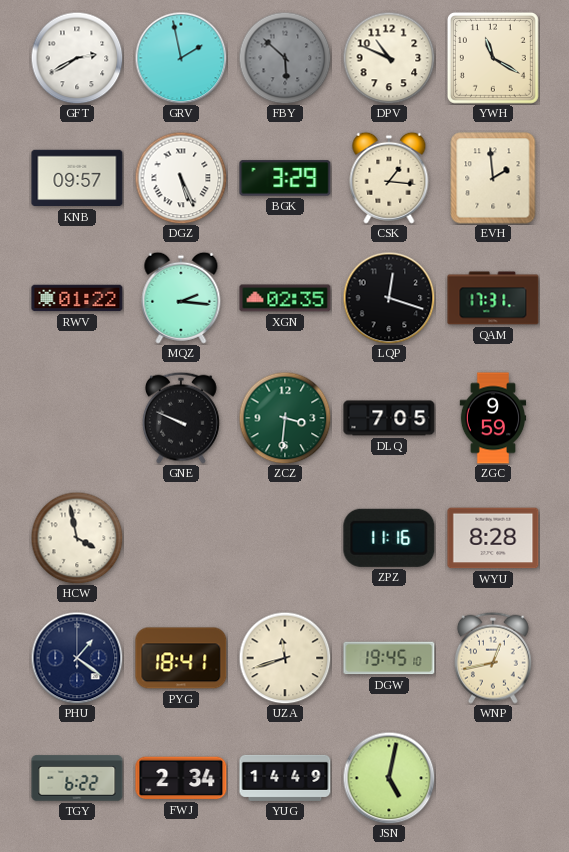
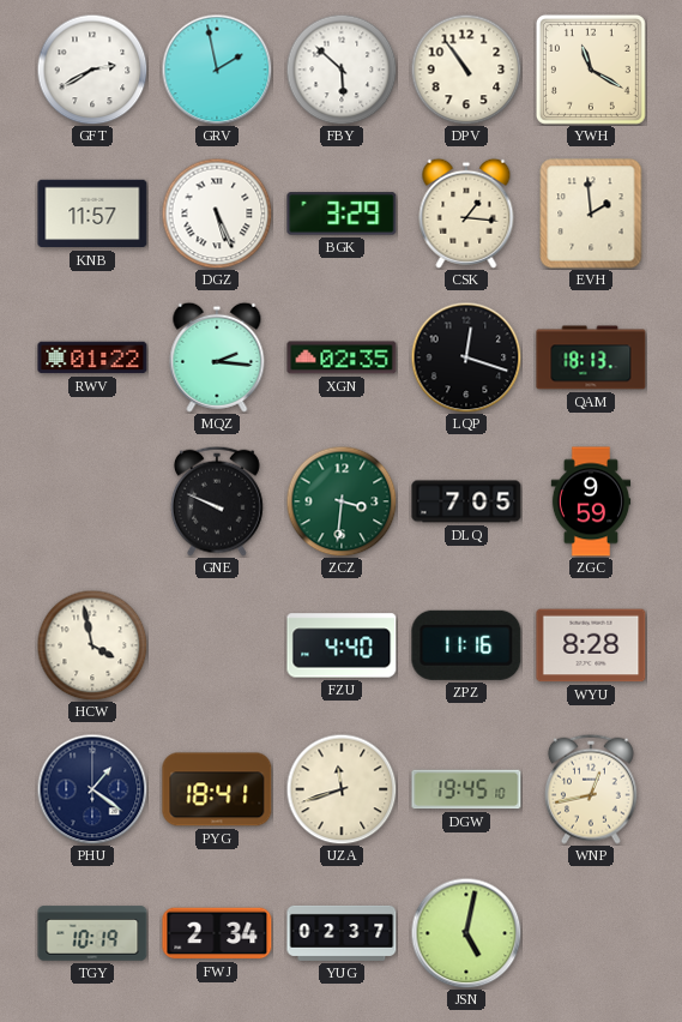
FBY dial: grey -> white (342, 70)
DPV: 10:49 -> 10:54 (466, 70)
KNB: 09:57 -> 11:57 (92, 214)
QAM: 17:31 -> 18:13 (591, 357)
FZU: none -> 4:40 (342, 645)
TGY: 6:22 -> 10:19 (92, 933)
YUG: 14:49 -> 02:37 (342, 933)
